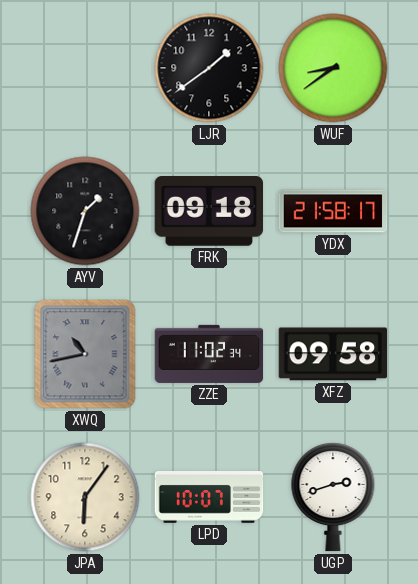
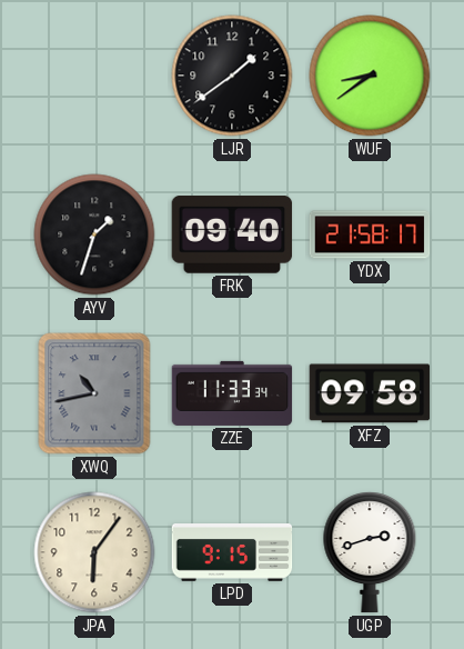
FRK: 09:18 -> 09:40 (232, 236)
ZZE: 11:02 -> 11:33 (232, 393)
LPD: 10:07 -> 9:15 (232, 553)
